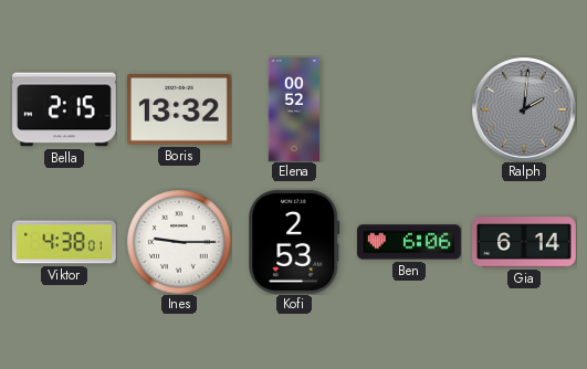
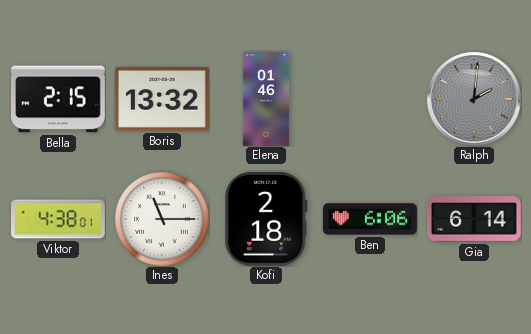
Elena: 00:52 -> 01:46 (266, 99)
Ines: 9:15 -> 11:15 (162, 219)
Kofi: 2:53 -> 2:18 (266, 219)
